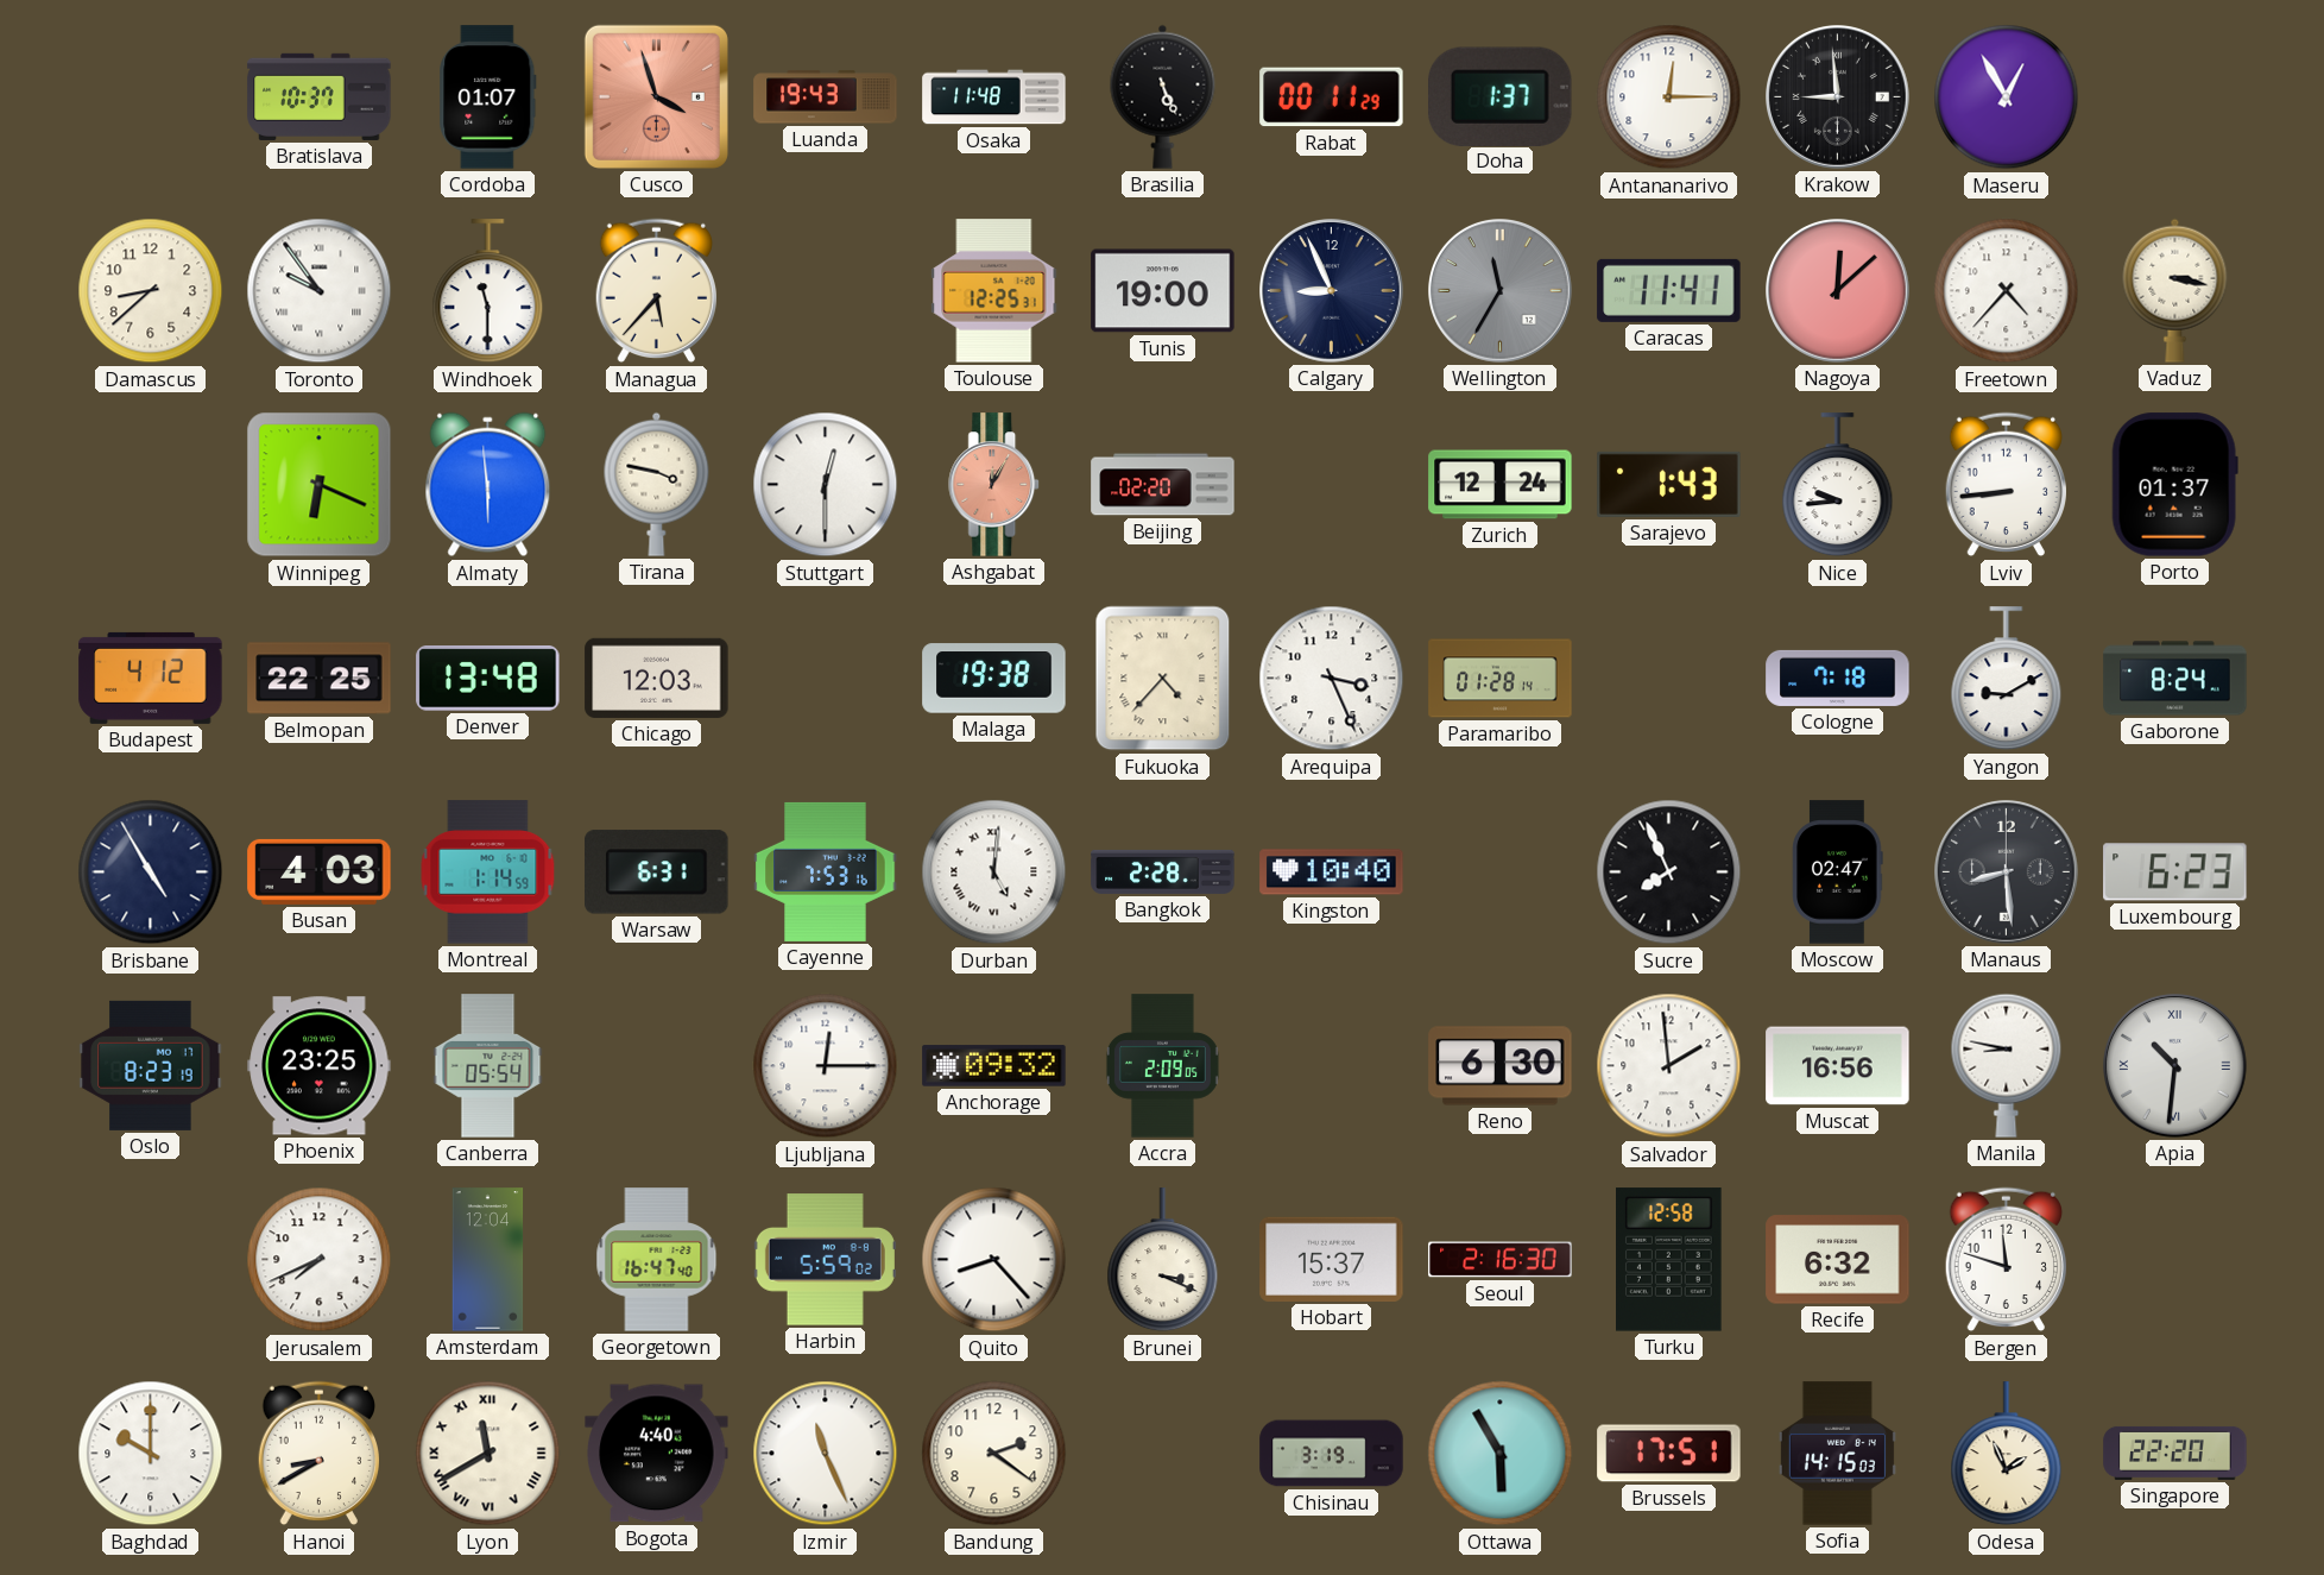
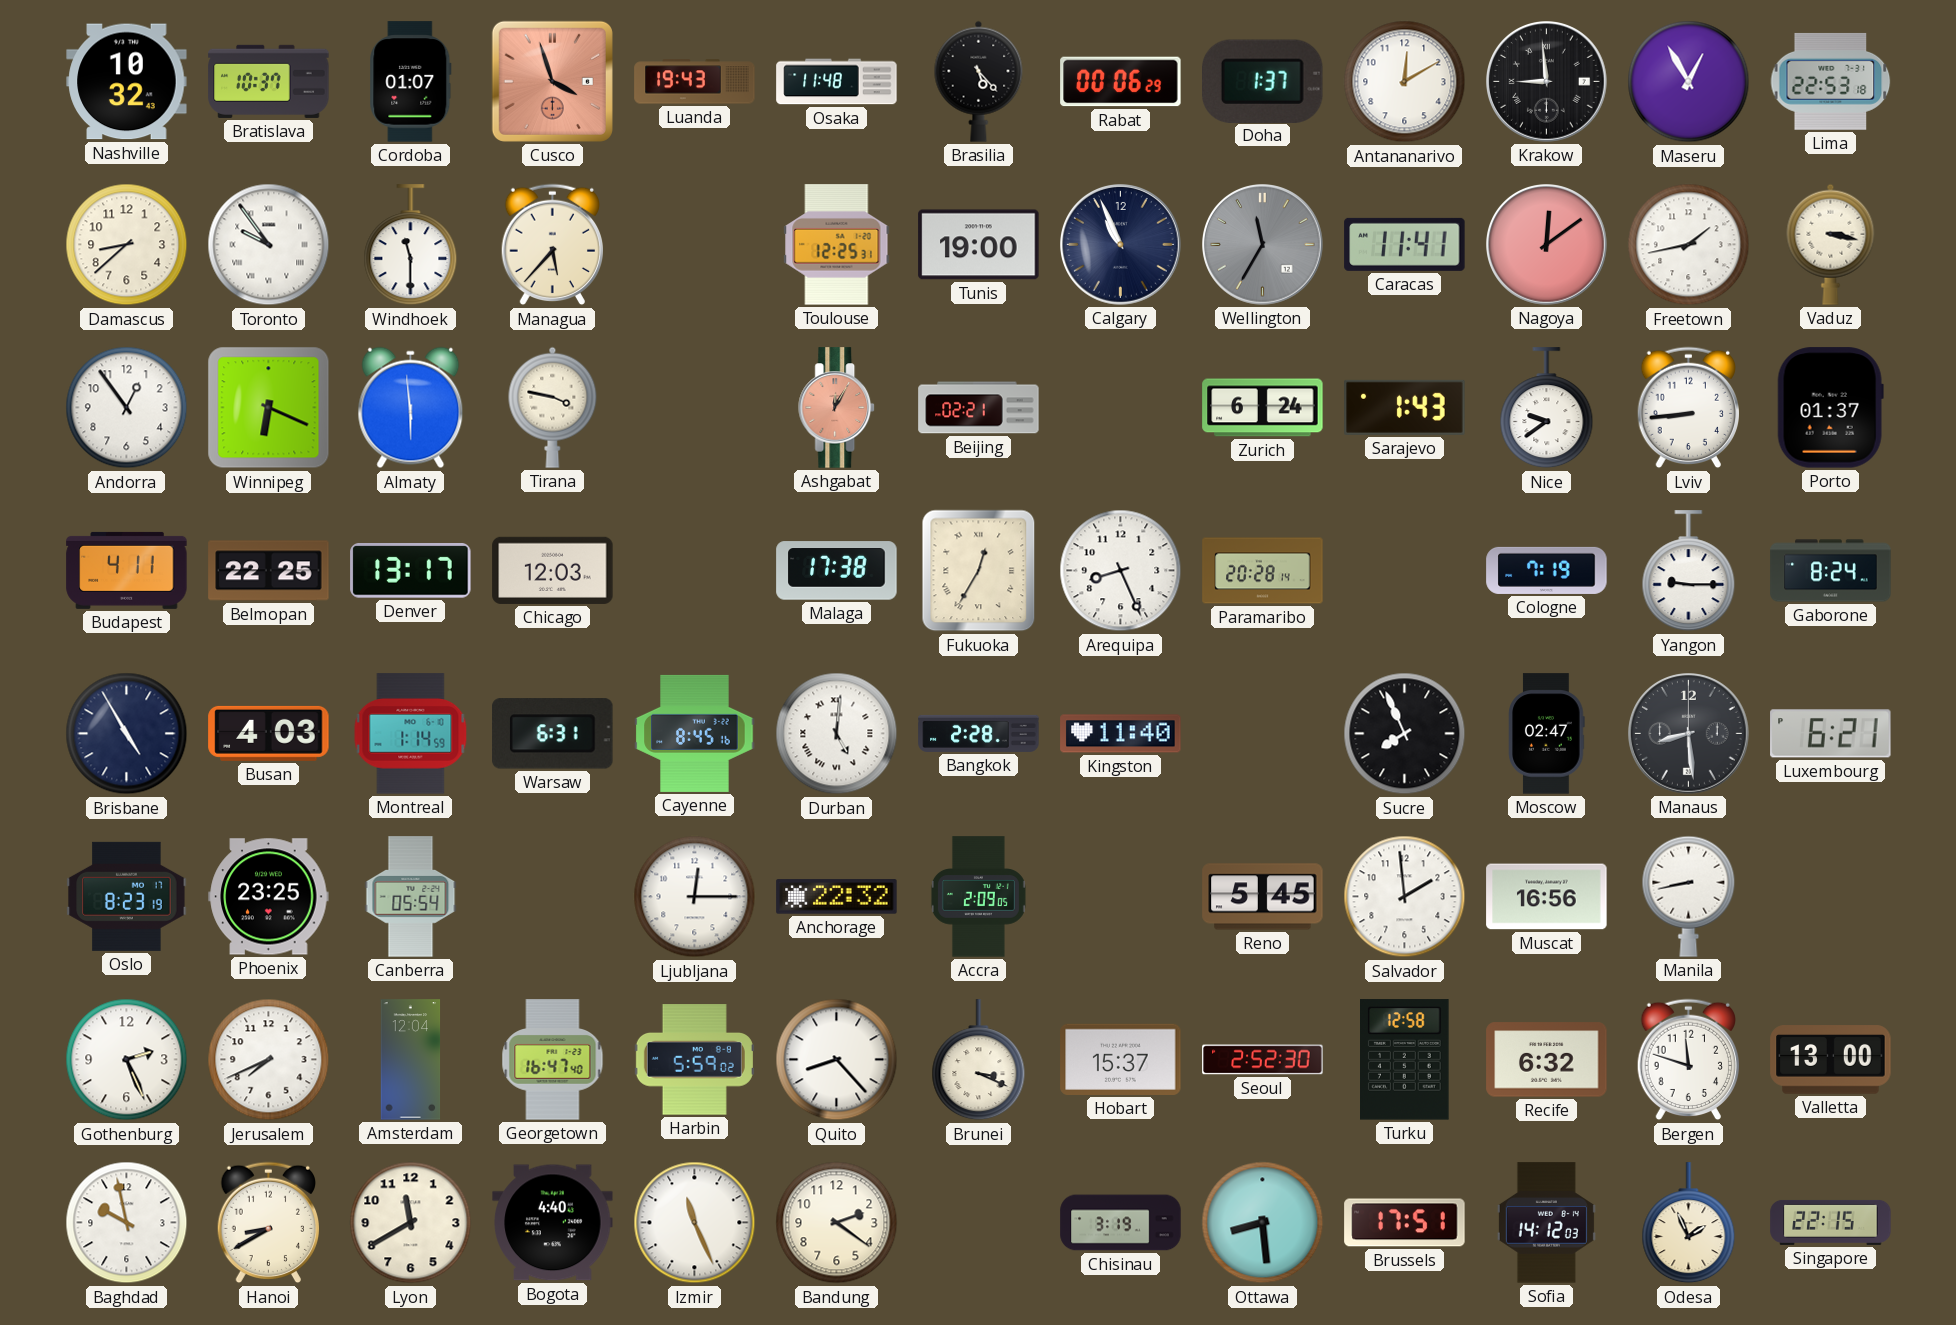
Nashville: none -> 10:32 (127, 82)
Brasilia: 5:26 -> 5:23 (979, 81)
Rabat: 00:11 -> 00:06 (1121, 82)
Antananarivo: 12:15 -> 12:10 (1405, 82)
Lima: none -> 22:53 (1831, 81)
Calgary: 8:56 -> 10:56 (1121, 245)
Nagoya: 12:08 -> 12:09 (1547, 245)
Freetown: 4:37 -> 1:43 (1689, 245)
Andorra: none -> 12:54 (127, 408)
Stuttgart: 12:30 -> none (826, 485)
Beijing: 02:20 -> 02:21 (979, 408)
Zurich: 12:24 -> 6:24 (1263, 408)
Nice: 9:44 -> 9:39 (1547, 408)
Budapest: 4:12 -> 4:11 (127, 570)
Denver: 13:48 -> 13:17 (411, 571)
Malaga: 19:38 -> 17:38 (837, 571)
Fukuoka: 4:37 -> 12:35 (979, 571)
Arequipa: 3:26 -> 8:26 (1121, 571)
Paramaribo: 01:28 -> 20:28 (1263, 571)
Cologne: 7:18 -> 7:19 (1547, 570)
Yangon: 9:10 -> 9:15 (1689, 571)
Cayenne: 7:53 -> 8:45 (695, 733)
Kingston: 10:40 -> 11:40 (1121, 734)
Luxembourg: 6:23 -> 6:21 (1831, 734)
Anchorage: 09:32 -> 22:32 (837, 897)
Reno: 6:30 -> 5:45 (1263, 897)
Manila: 8:47 -> 8:43 (1689, 896)
Apia: 10:31 -> none (2175, 1066)
Gothenburg: none -> 2:26 (127, 1060)
Seoul: 2:16 -> 2:52 (1263, 1060)
Valletta: none -> 13:00 (1831, 1060)
Baghdad: 10:00 -> 9:58 (127, 1223)
Lyon numerals: Roman -> Arabic (411, 1223)
Ottawa: 5:55 -> 8:29 (1263, 1223)
Sofia: 14:15 -> 14:12 (1546, 1223)
Singapore: 22:20 -> 22:15 (1831, 1222)
